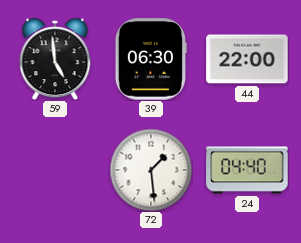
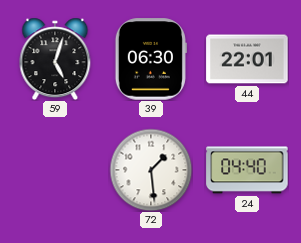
59: 4:59 -> 5:03 (55, 59)
44: 22:00 -> 22:01 (247, 59)
